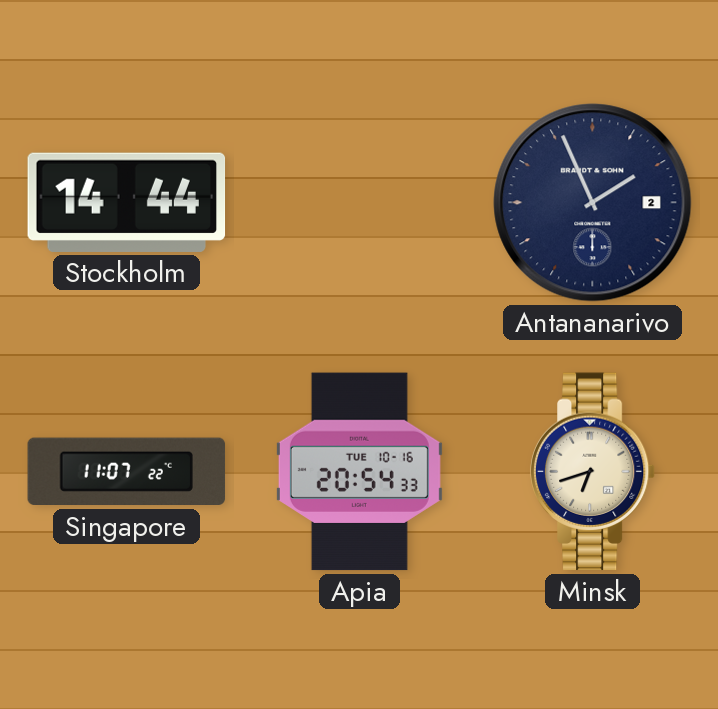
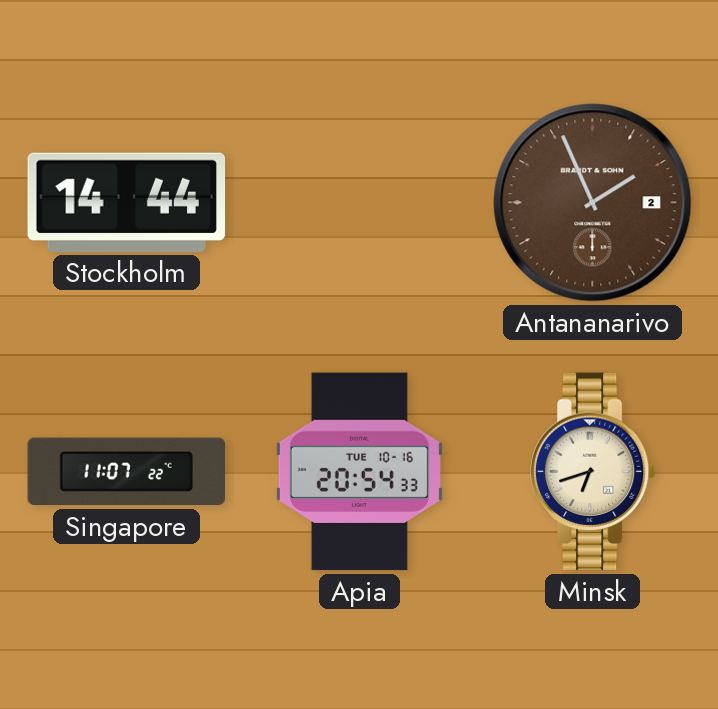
Antananarivo dial: navy -> brown (593, 203)
